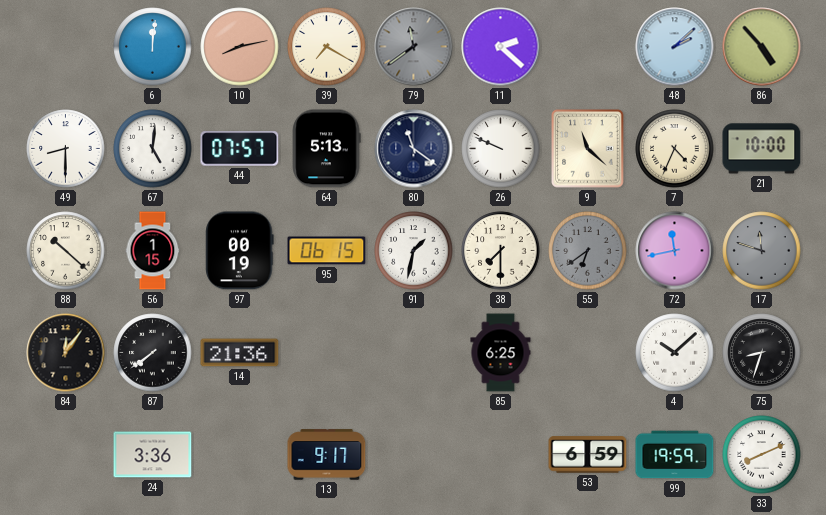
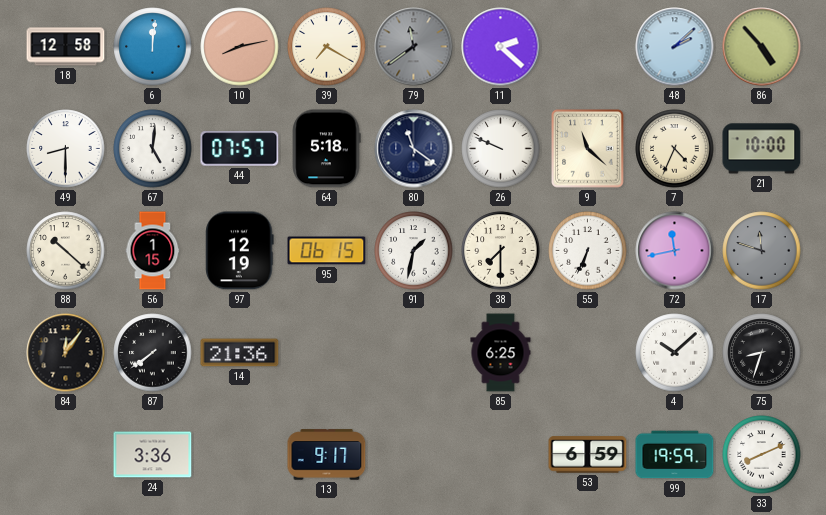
18: none -> 12:58 (66, 47)
64: 5:13 -> 5:18 (326, 149)
97: 00:19 -> 12:19 (240, 251)
55: 6:39 -> 6:34 (588, 251)
55 dial: grey -> white (588, 251)
